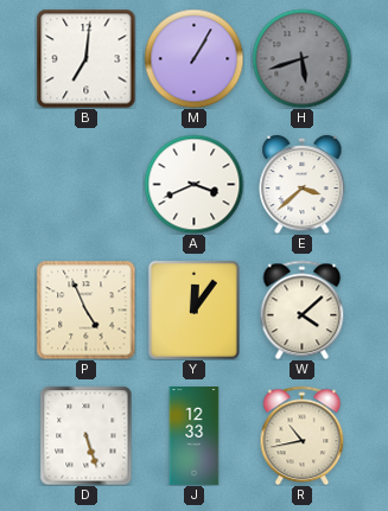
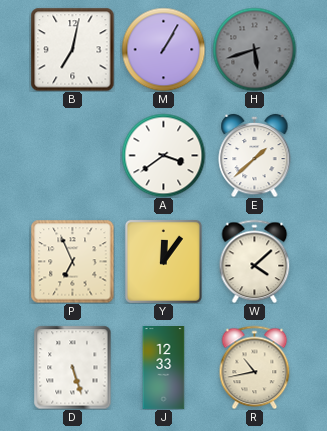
B: 7:01 -> 7:02 (72, 49)
A: 3:41 -> 3:39 (163, 155)
E: 3:38 -> 1:38 (255, 155)
P: 4:56 -> 6:56 (72, 261)
